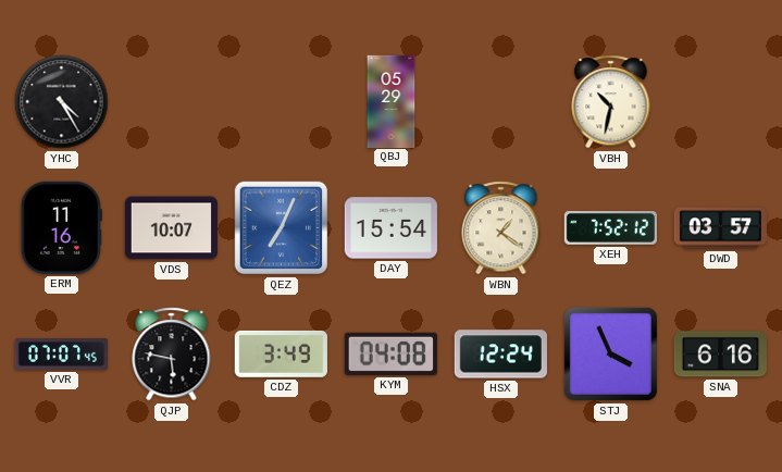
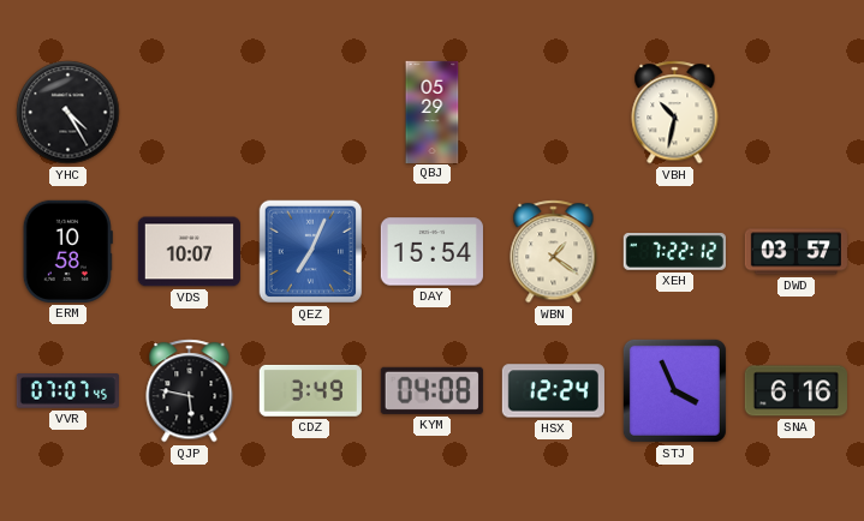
ERM: 11:16 -> 10:58 (67, 251)
XEH: 7:52 -> 7:22 (674, 252)
